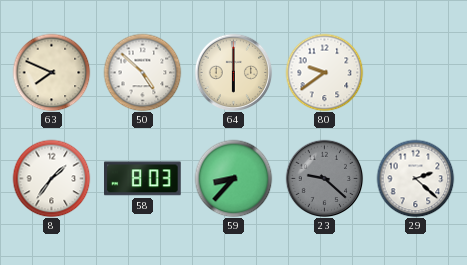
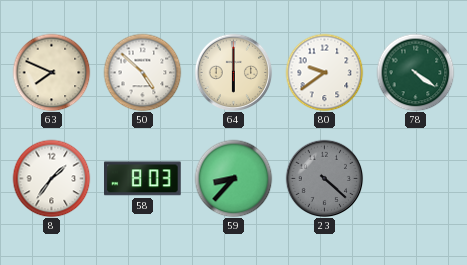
78: none -> 4:21 (415, 72)
23: 9:22 -> 4:22 (324, 178)
29: 2:22 -> none (415, 178)
